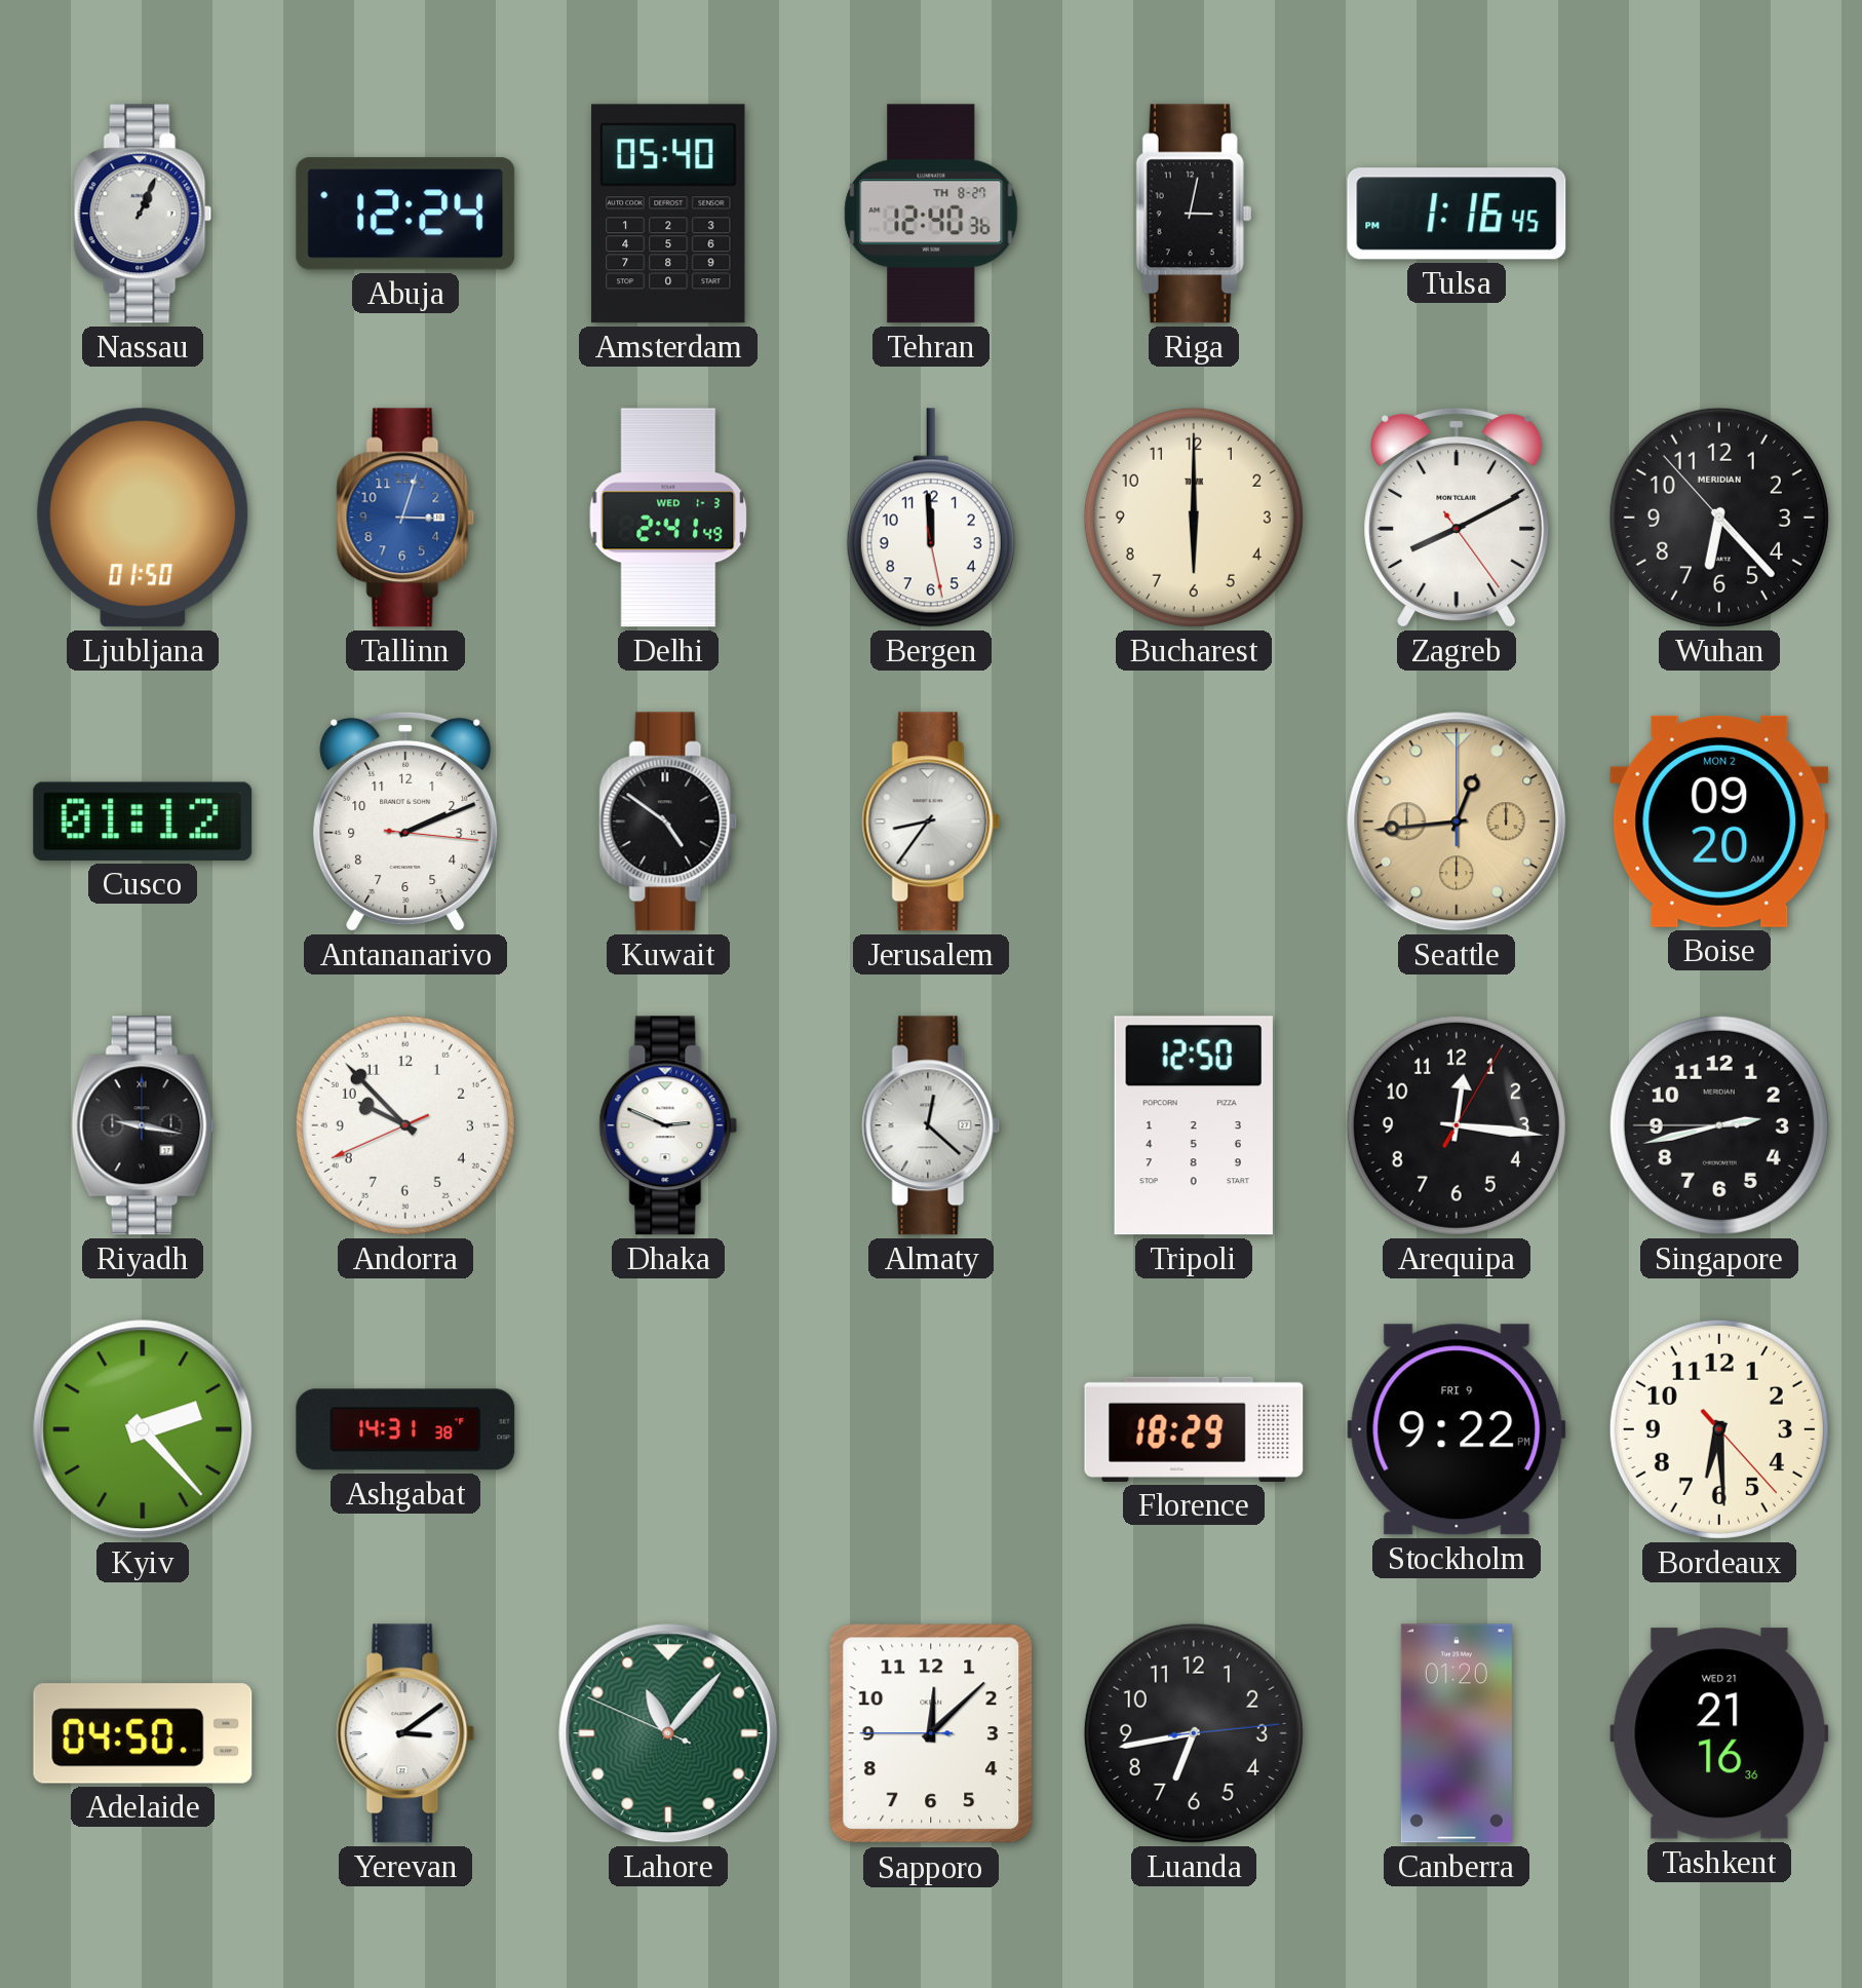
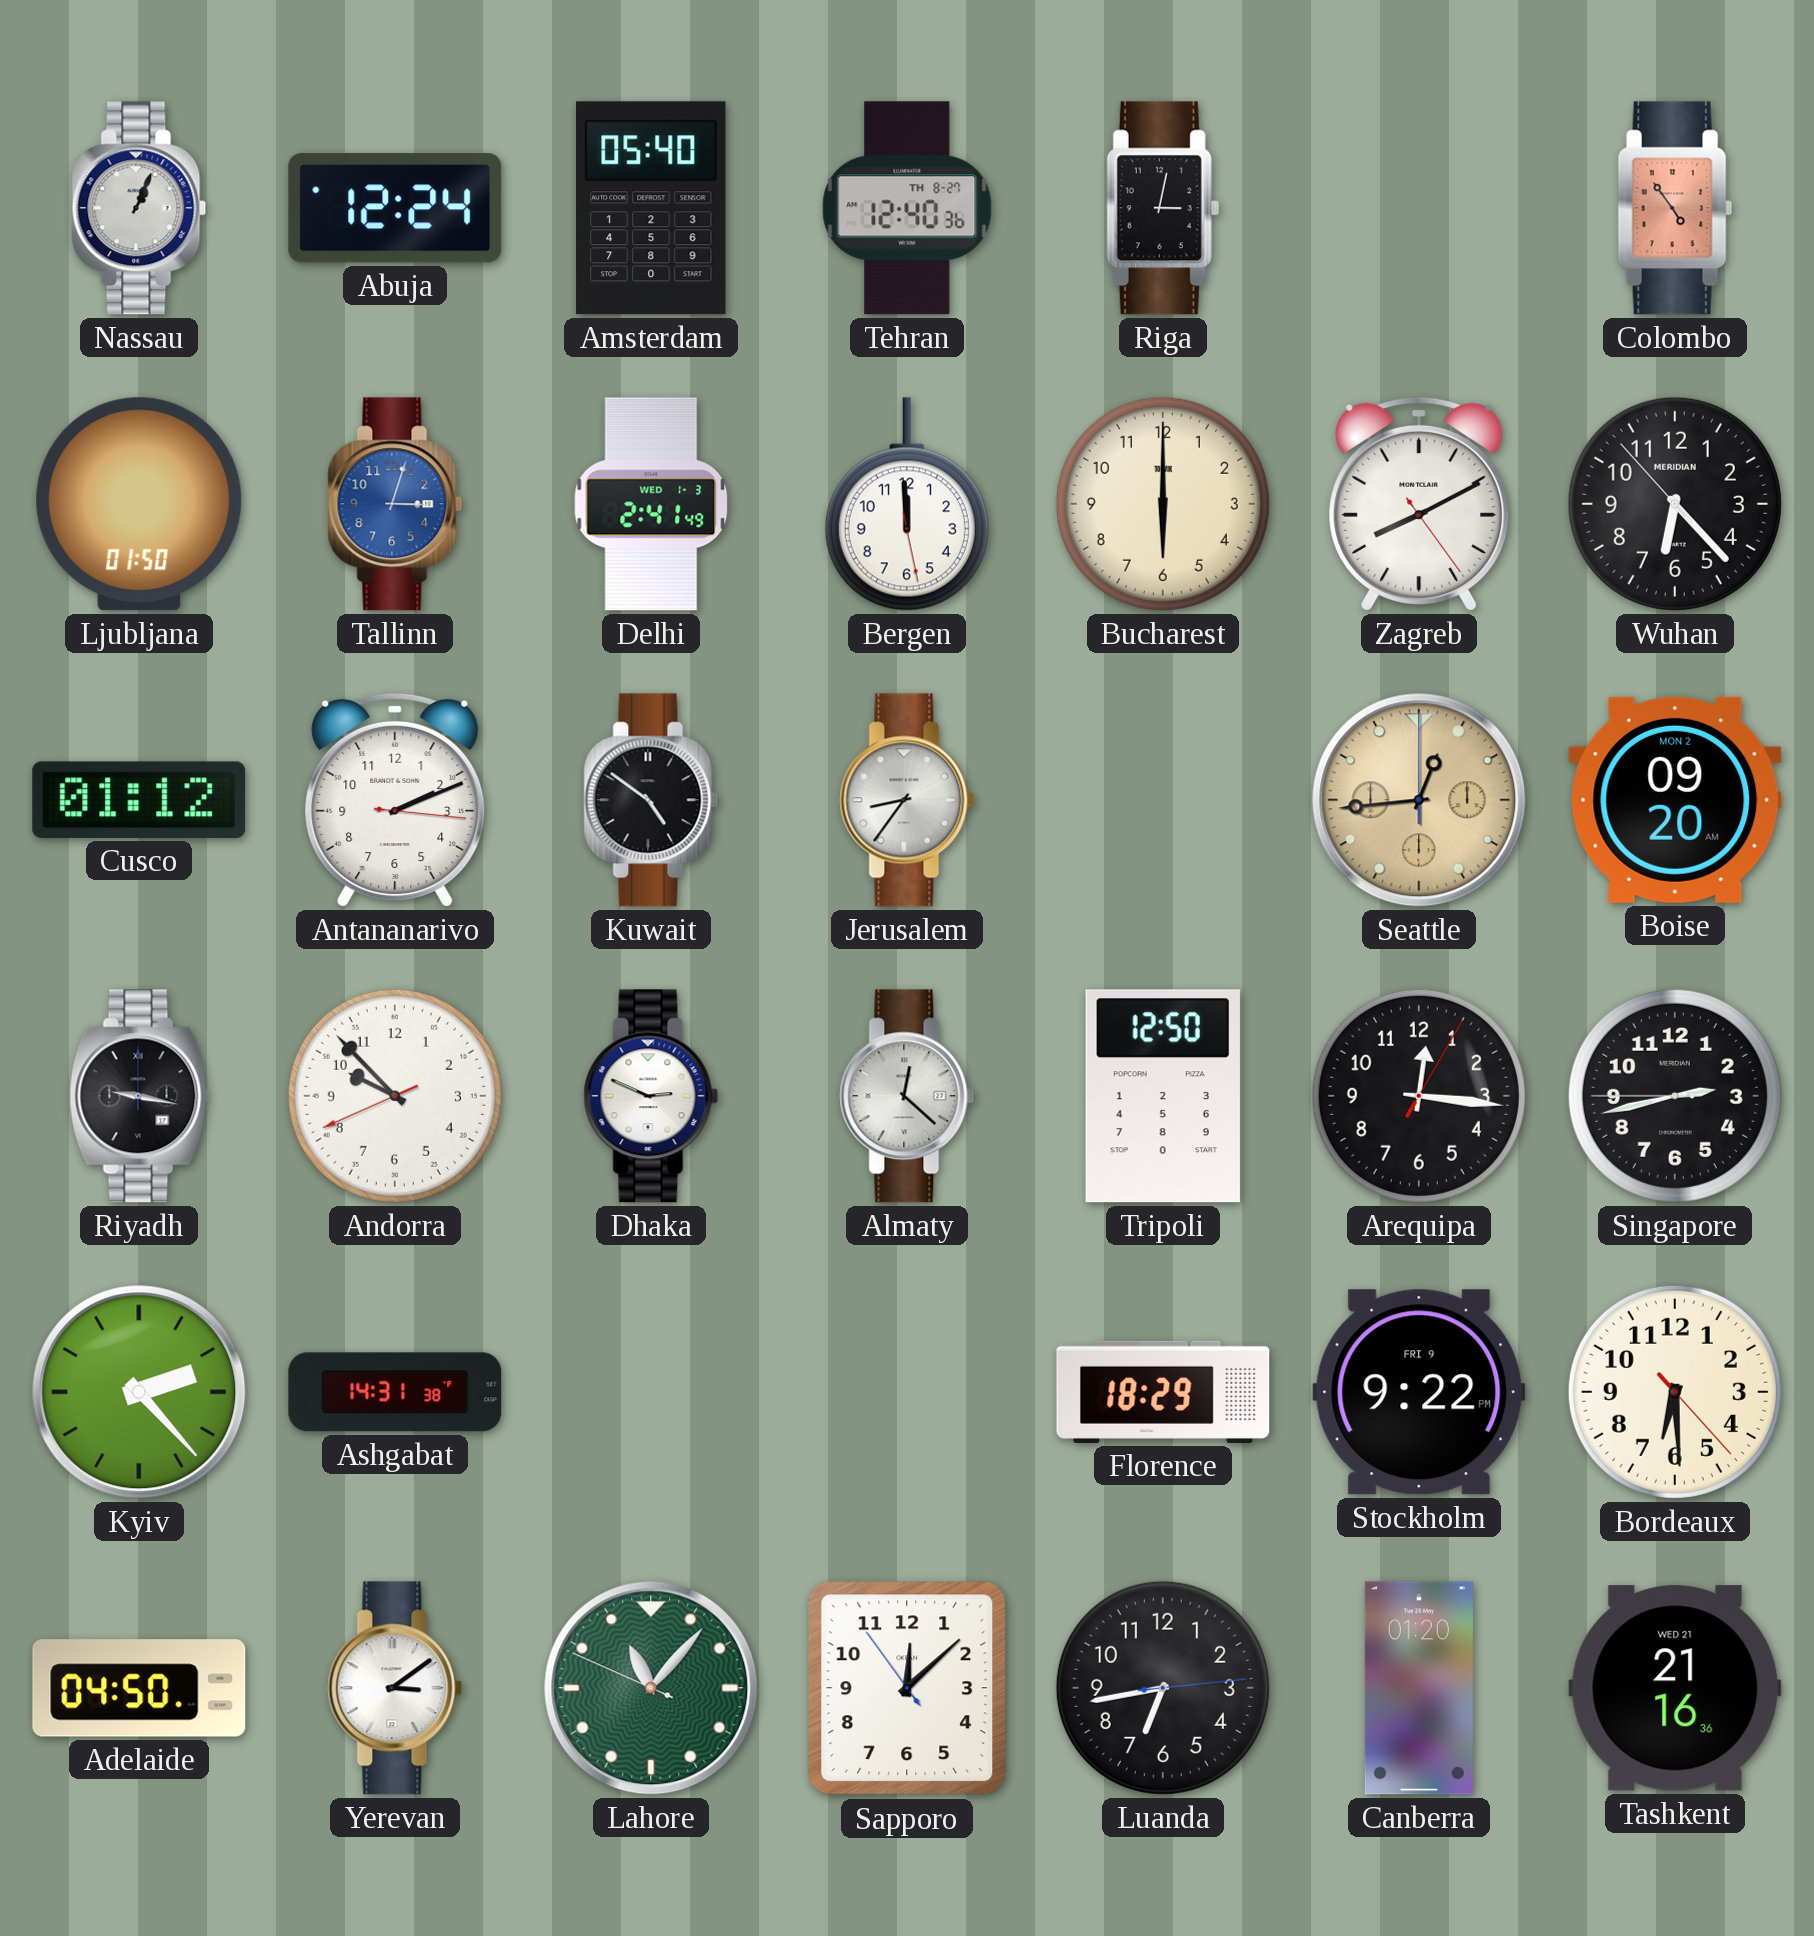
Tulsa: 1:16 -> none (1457, 214)
Colombo: none -> 4:54 (1675, 208)
Sapporo: 12:07:45 -> 12:07:54 (907, 1688)
